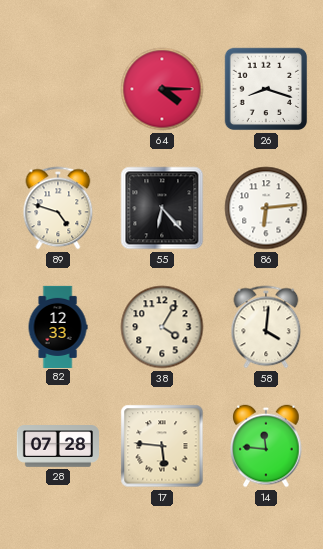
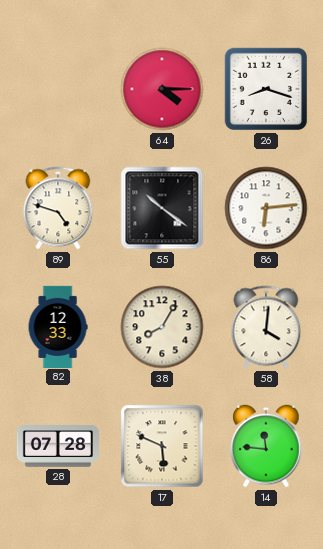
55: 6:23 -> 10:21 (162, 208)
38: 4:05 -> 8:05 (162, 327)
17: 5:46 -> 5:49 (162, 446)
